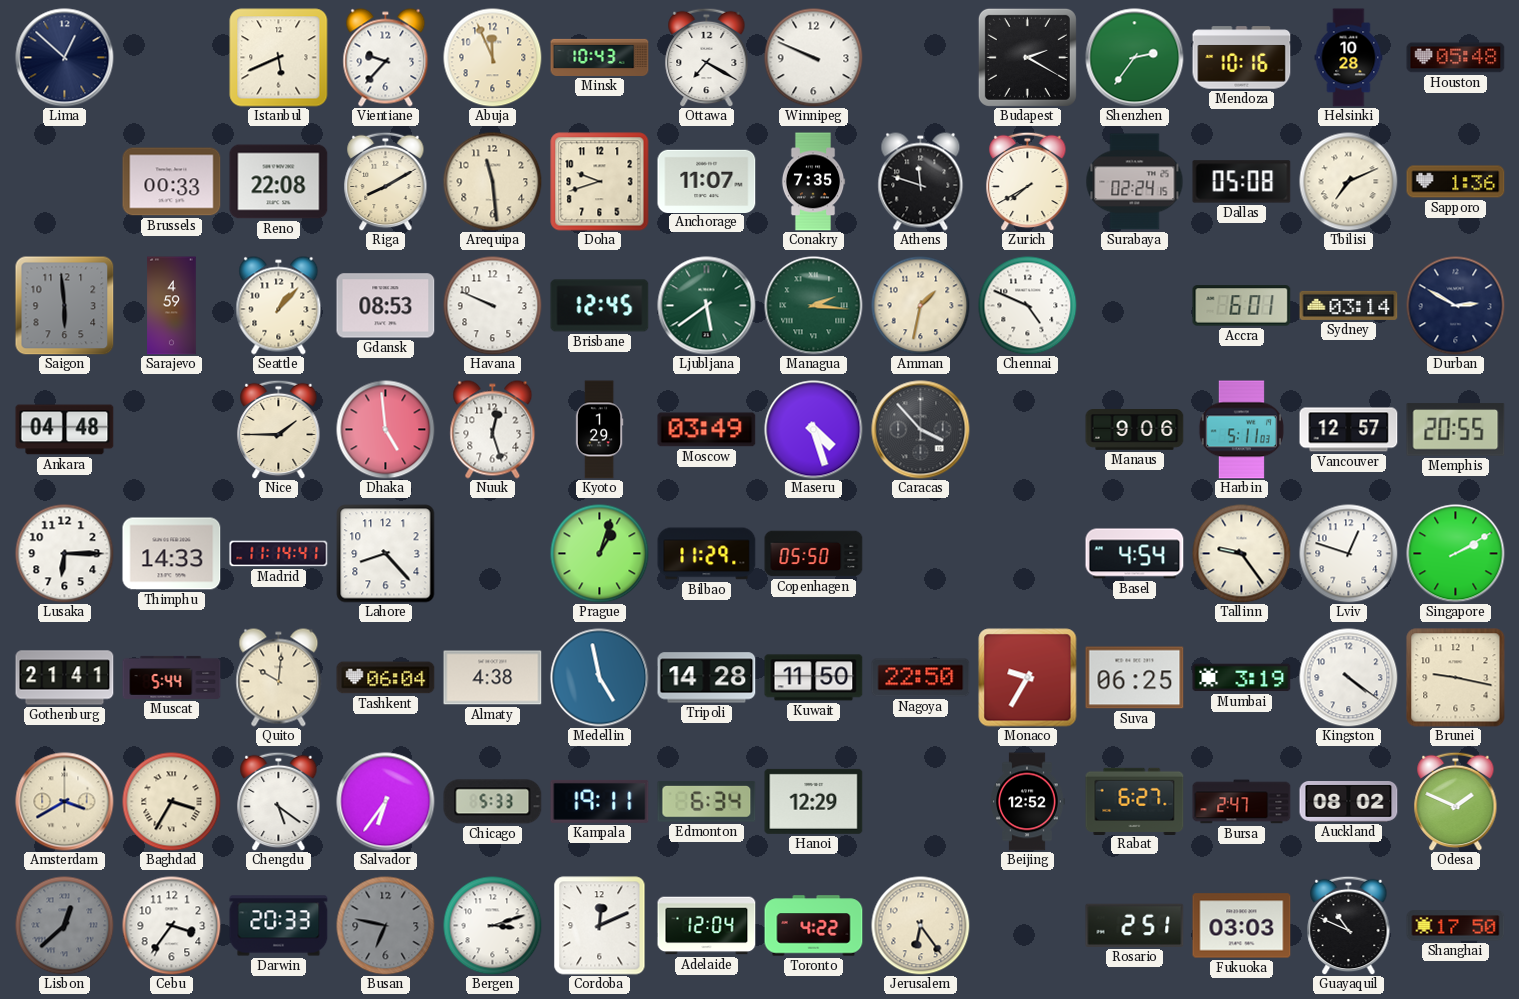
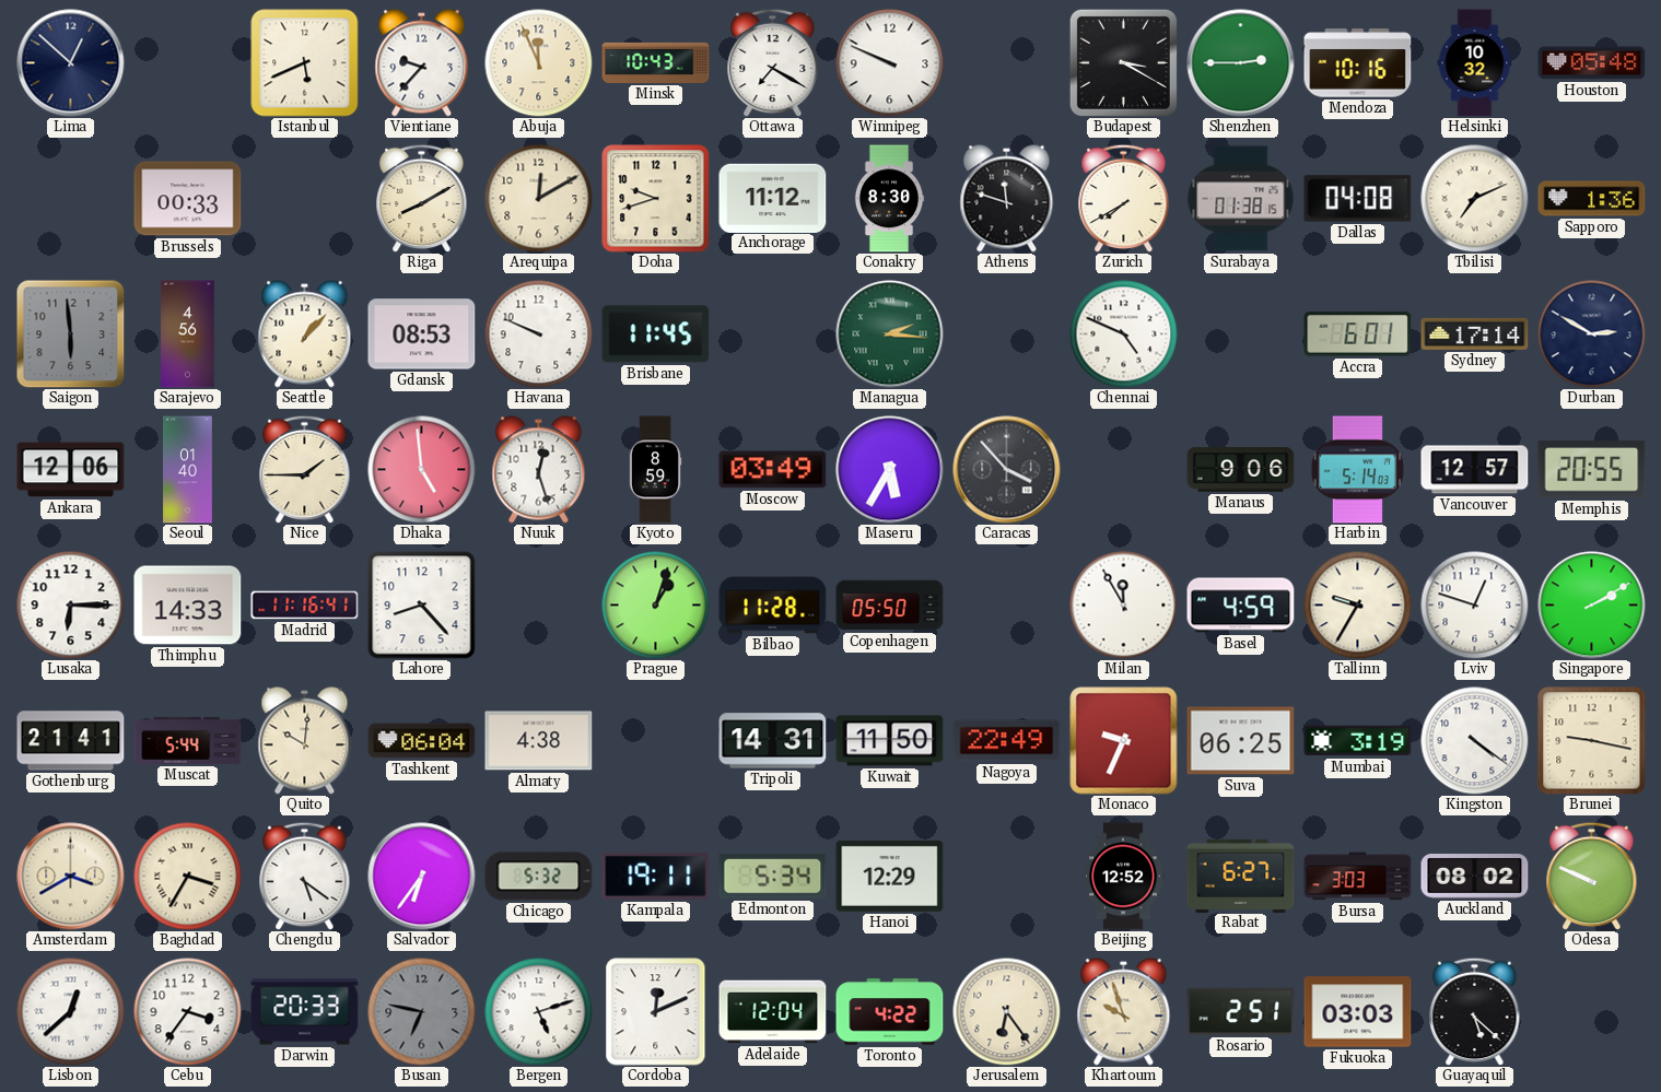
Budapest: 2:20 -> 3:20 (1123, 62)
Shenzhen: 2:36 -> 2:45 (1241, 63)
Helsinki: 10:28 -> 10:32 (1475, 63)
Reno: 22:08 -> none (279, 182)
Arequipa: 11:29 -> 12:10 (539, 199)
Anchorage: 11:07 -> 11:12 (773, 198)
Conakry: 7:35 -> 8:30 (889, 199)
Surabaya: 02:24 -> 01:38 (1241, 199)
Dallas: 05:08 -> 04:08 (1358, 199)
Sarajevo: 4:59 -> 4:56 (188, 334)
Brisbane: 12:45 -> 11:45 (656, 334)
Ljubljana: 5:39 -> none (707, 306)
Amman: 1:32 -> none (921, 306)
Sydney: 03:14 -> 17:14 (1475, 333)
Ankara: 04:48 -> 12:06 (71, 470)
Seoul: none -> 01:40 (188, 470)
Kyoto: 1:29 -> 8:59 (655, 470)
Maseru: 4:27 -> 5:35 (890, 470)
Harbin: 5:11 -> 5:14 (1357, 470)
Madrid: 11:14 -> 11:16 (305, 606)
Bilbao: 11:29 -> 11:28 (773, 606)
Milan: none -> 11:55 (1124, 606)
Basel: 4:54 -> 4:59 (1241, 606)
Tallinn: 9:24 -> 9:35 (1358, 606)
Medellin: 4:58 -> none (600, 678)
Tripoli: 14:28 -> 14:31 (773, 741)
Nagoya: 22:50 -> 22:49 (1007, 741)
Monaco: 9:35 -> 9:34 (1124, 741)
Chicago: 5:33 -> 5:32 (539, 877)
Edmonton: 6:34 -> 5:34 (773, 877)
Bursa: 2:47 -> 3:03 (1358, 877)
Odesa: 1:49 -> 9:49 (1592, 876)
Lisbon dial: grey -> white (71, 1012)
Bergen: 3:12 -> 5:12 (539, 1012)
Khartoum: none -> 9:57 (1124, 1012)
Guayaquil: 10:49 -> 5:22 (1475, 1011)
Shanghai: 17:50 -> none (1456, 926)
